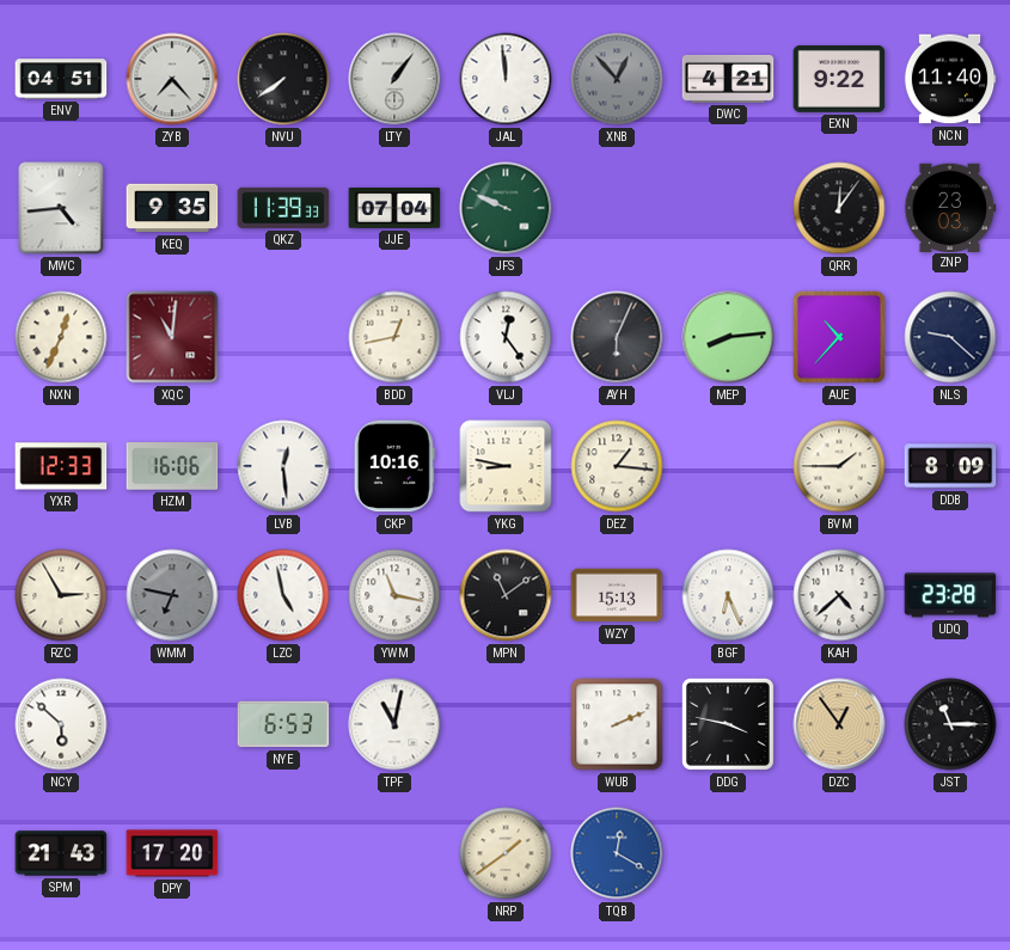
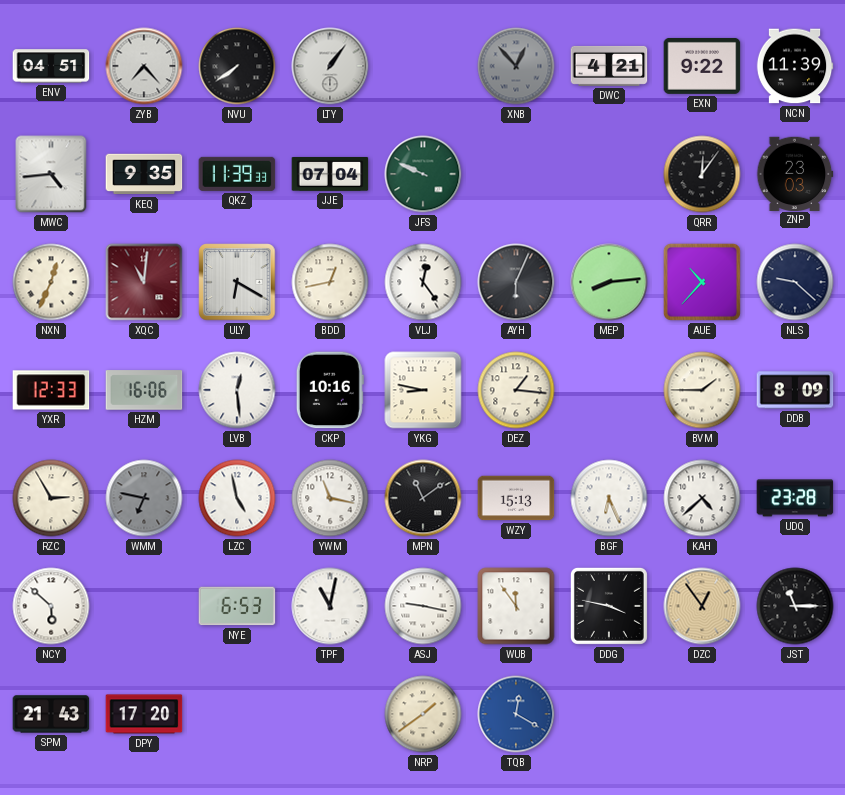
JAL: 11:59 -> none (506, 79)
NCN: 11:40 -> 11:39 (795, 66)
ULY: none -> 6:20 (237, 282)
ASJ: none -> 9:17 (423, 606)
WUB: 2:11 -> 11:54 (516, 606)
